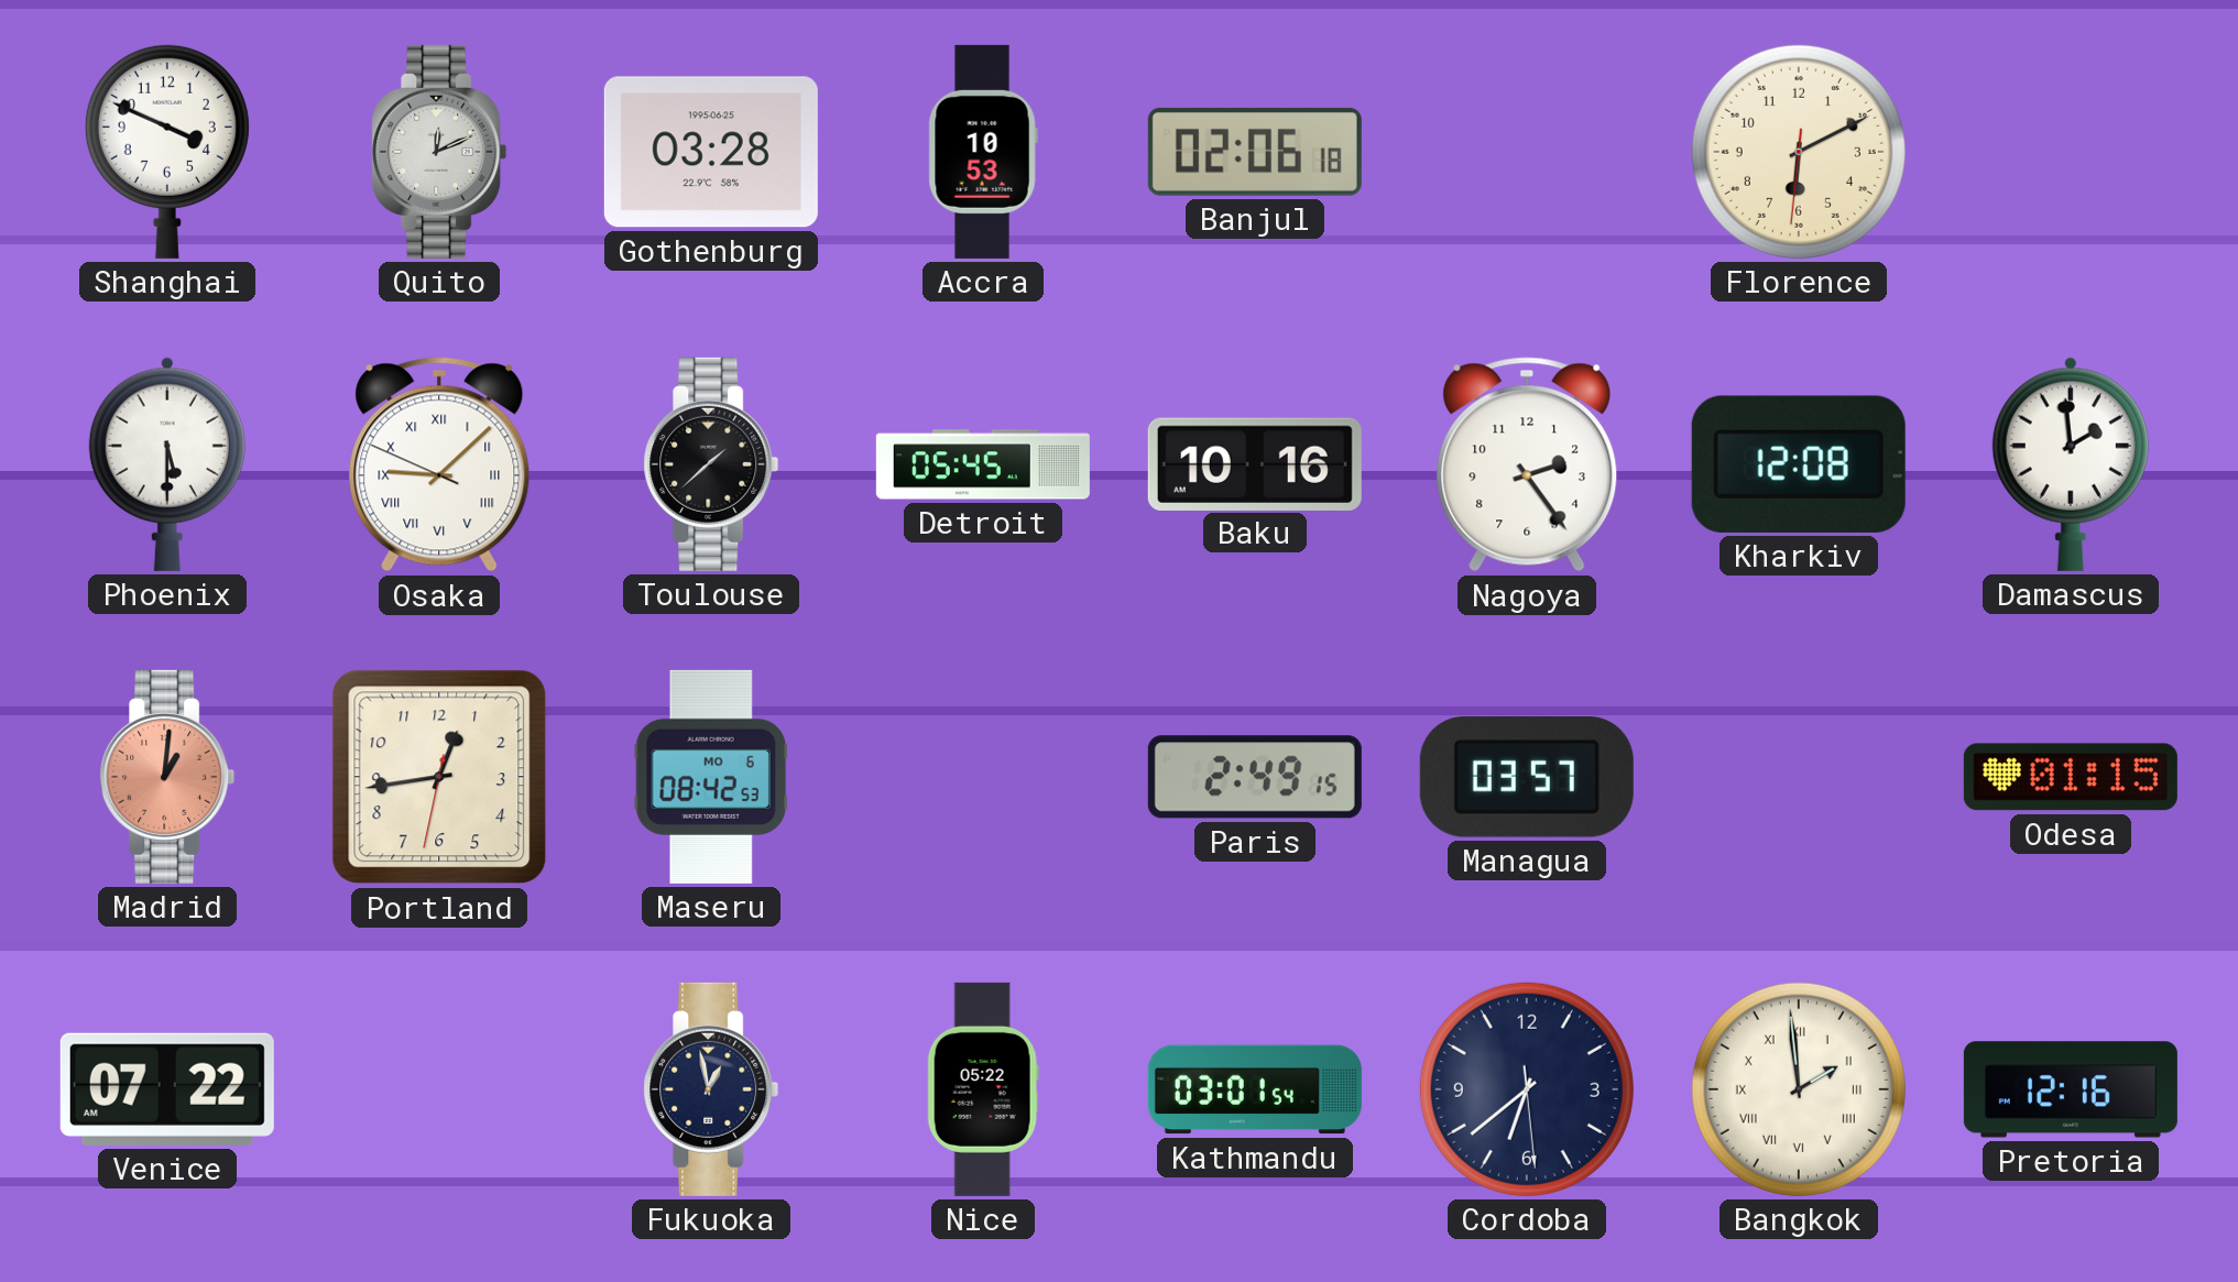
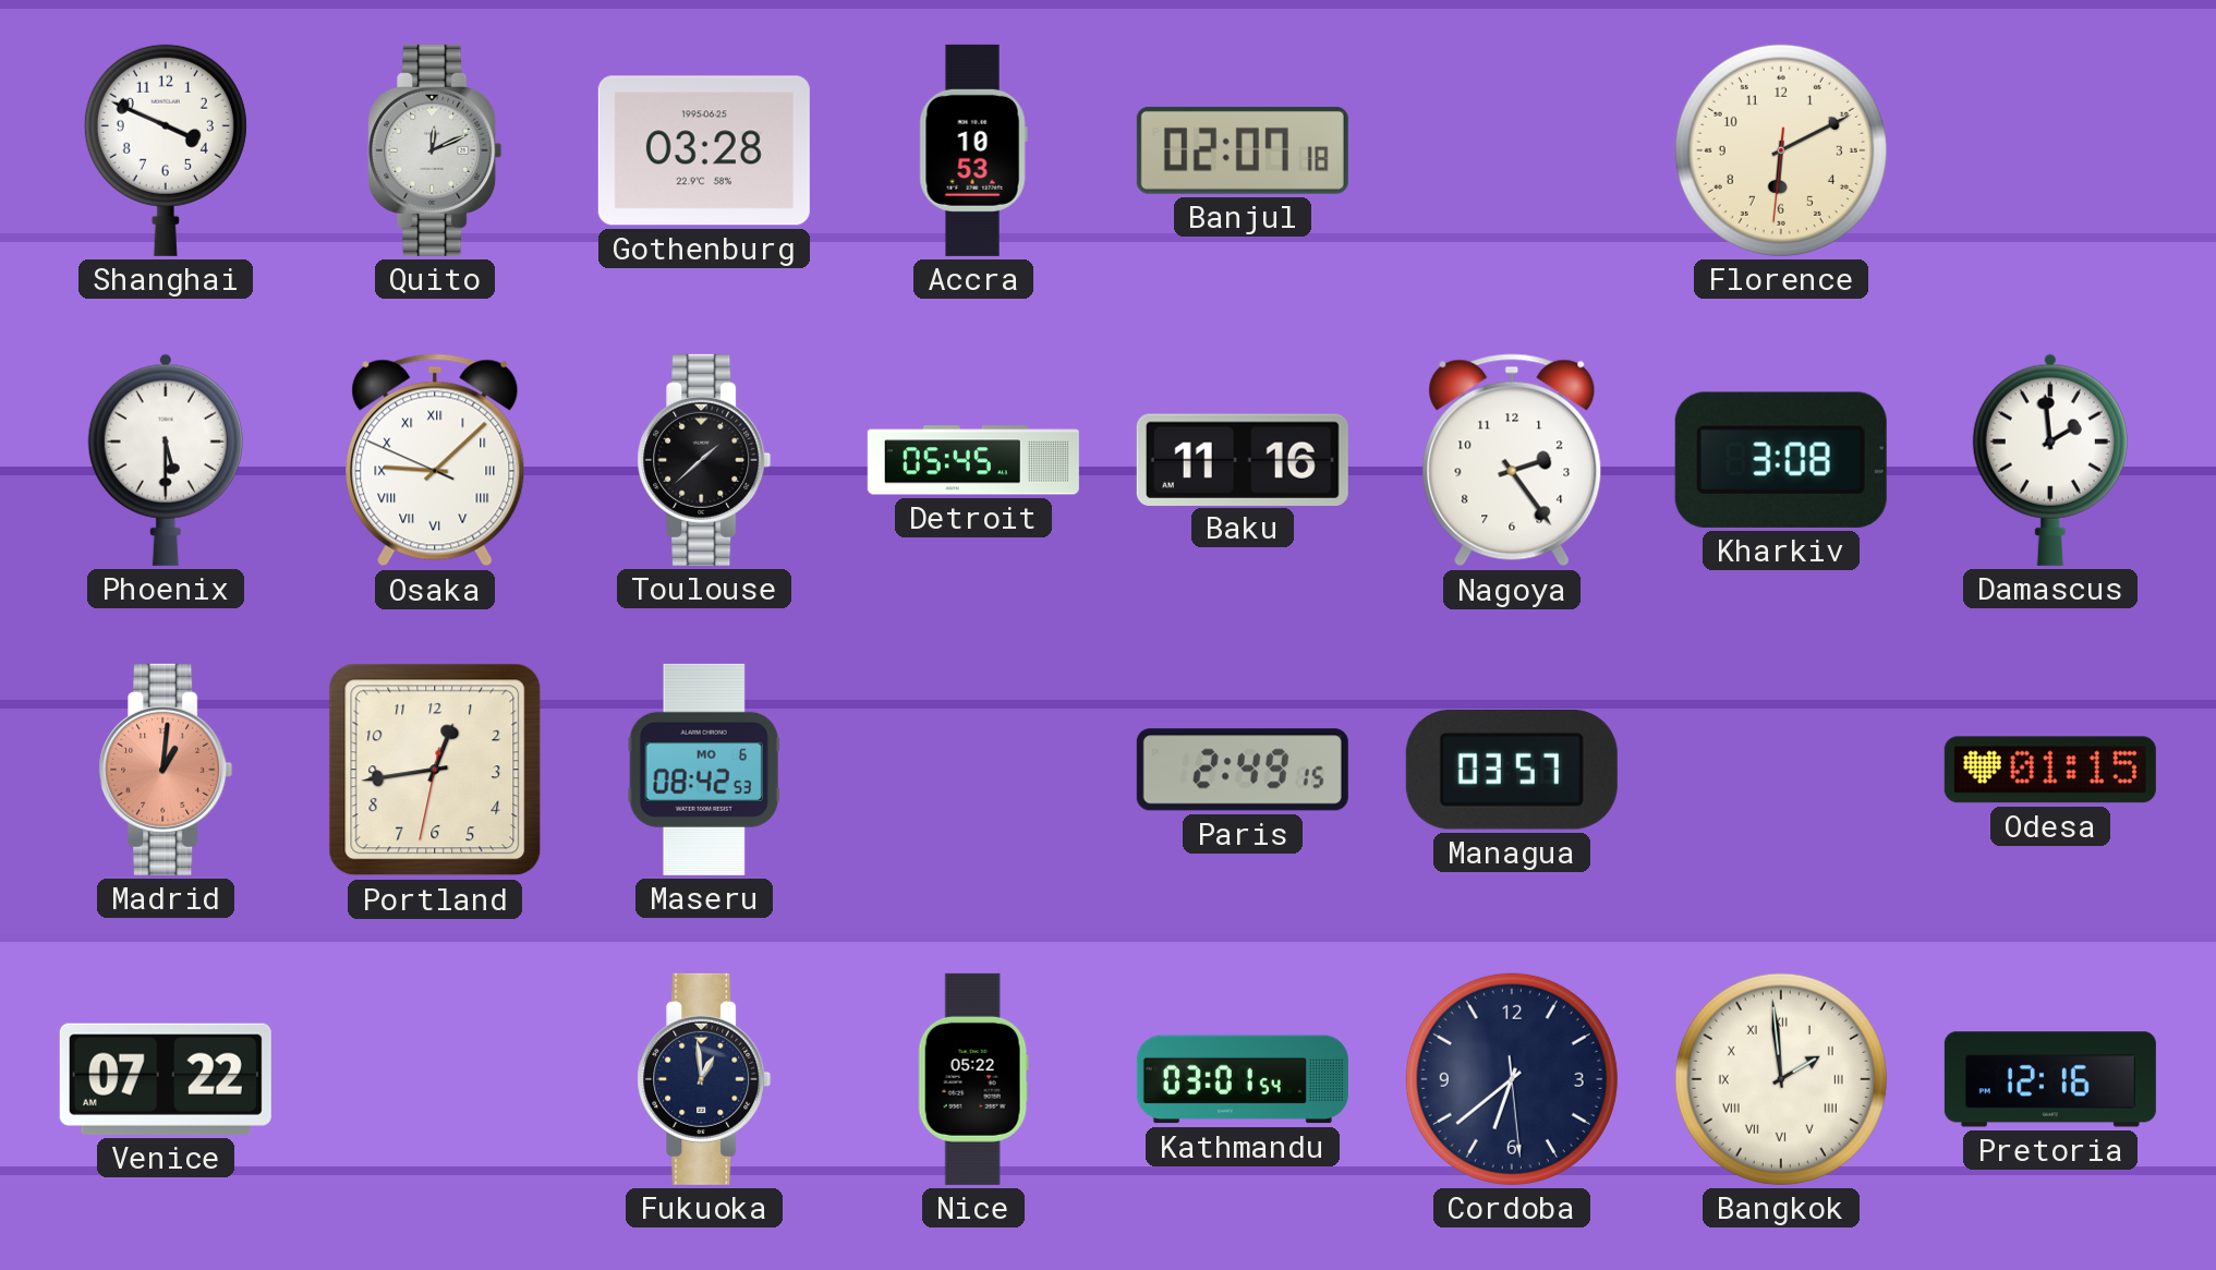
Banjul: 02:06 -> 02:07 (1243, 150)
Baku: 10:16 -> 11:16 (1243, 459)
Kharkiv: 12:08 -> 3:08 (1781, 460)
Fukuoka: 12:58 -> 12:59 (704, 1079)
